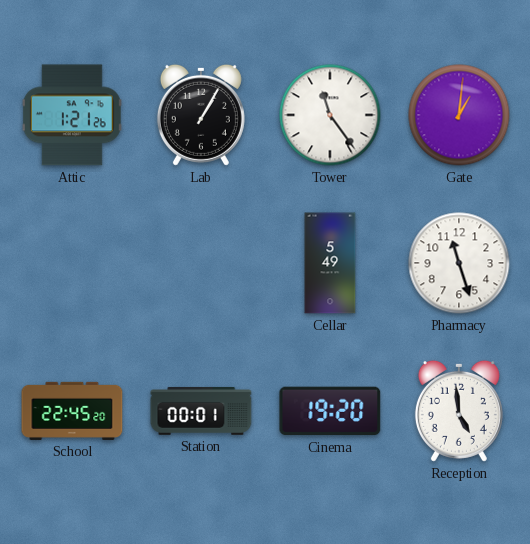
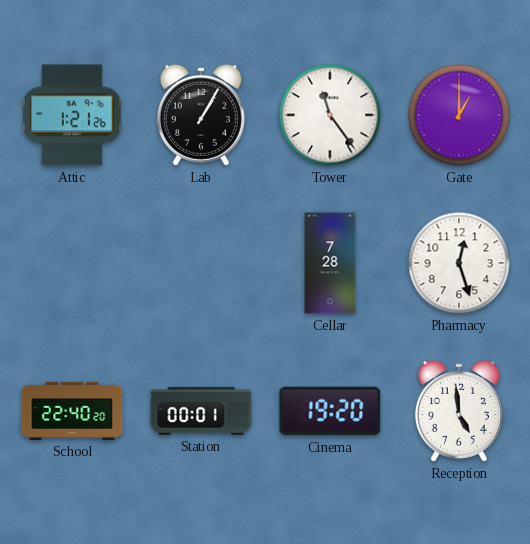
Gate: 1:01 -> 1:00 (459, 115)
Cellar: 5:49 -> 7:28 (330, 263)
Pharmacy: 11:27 -> 12:27 (459, 263)
School: 22:45 -> 22:40 (72, 411)
